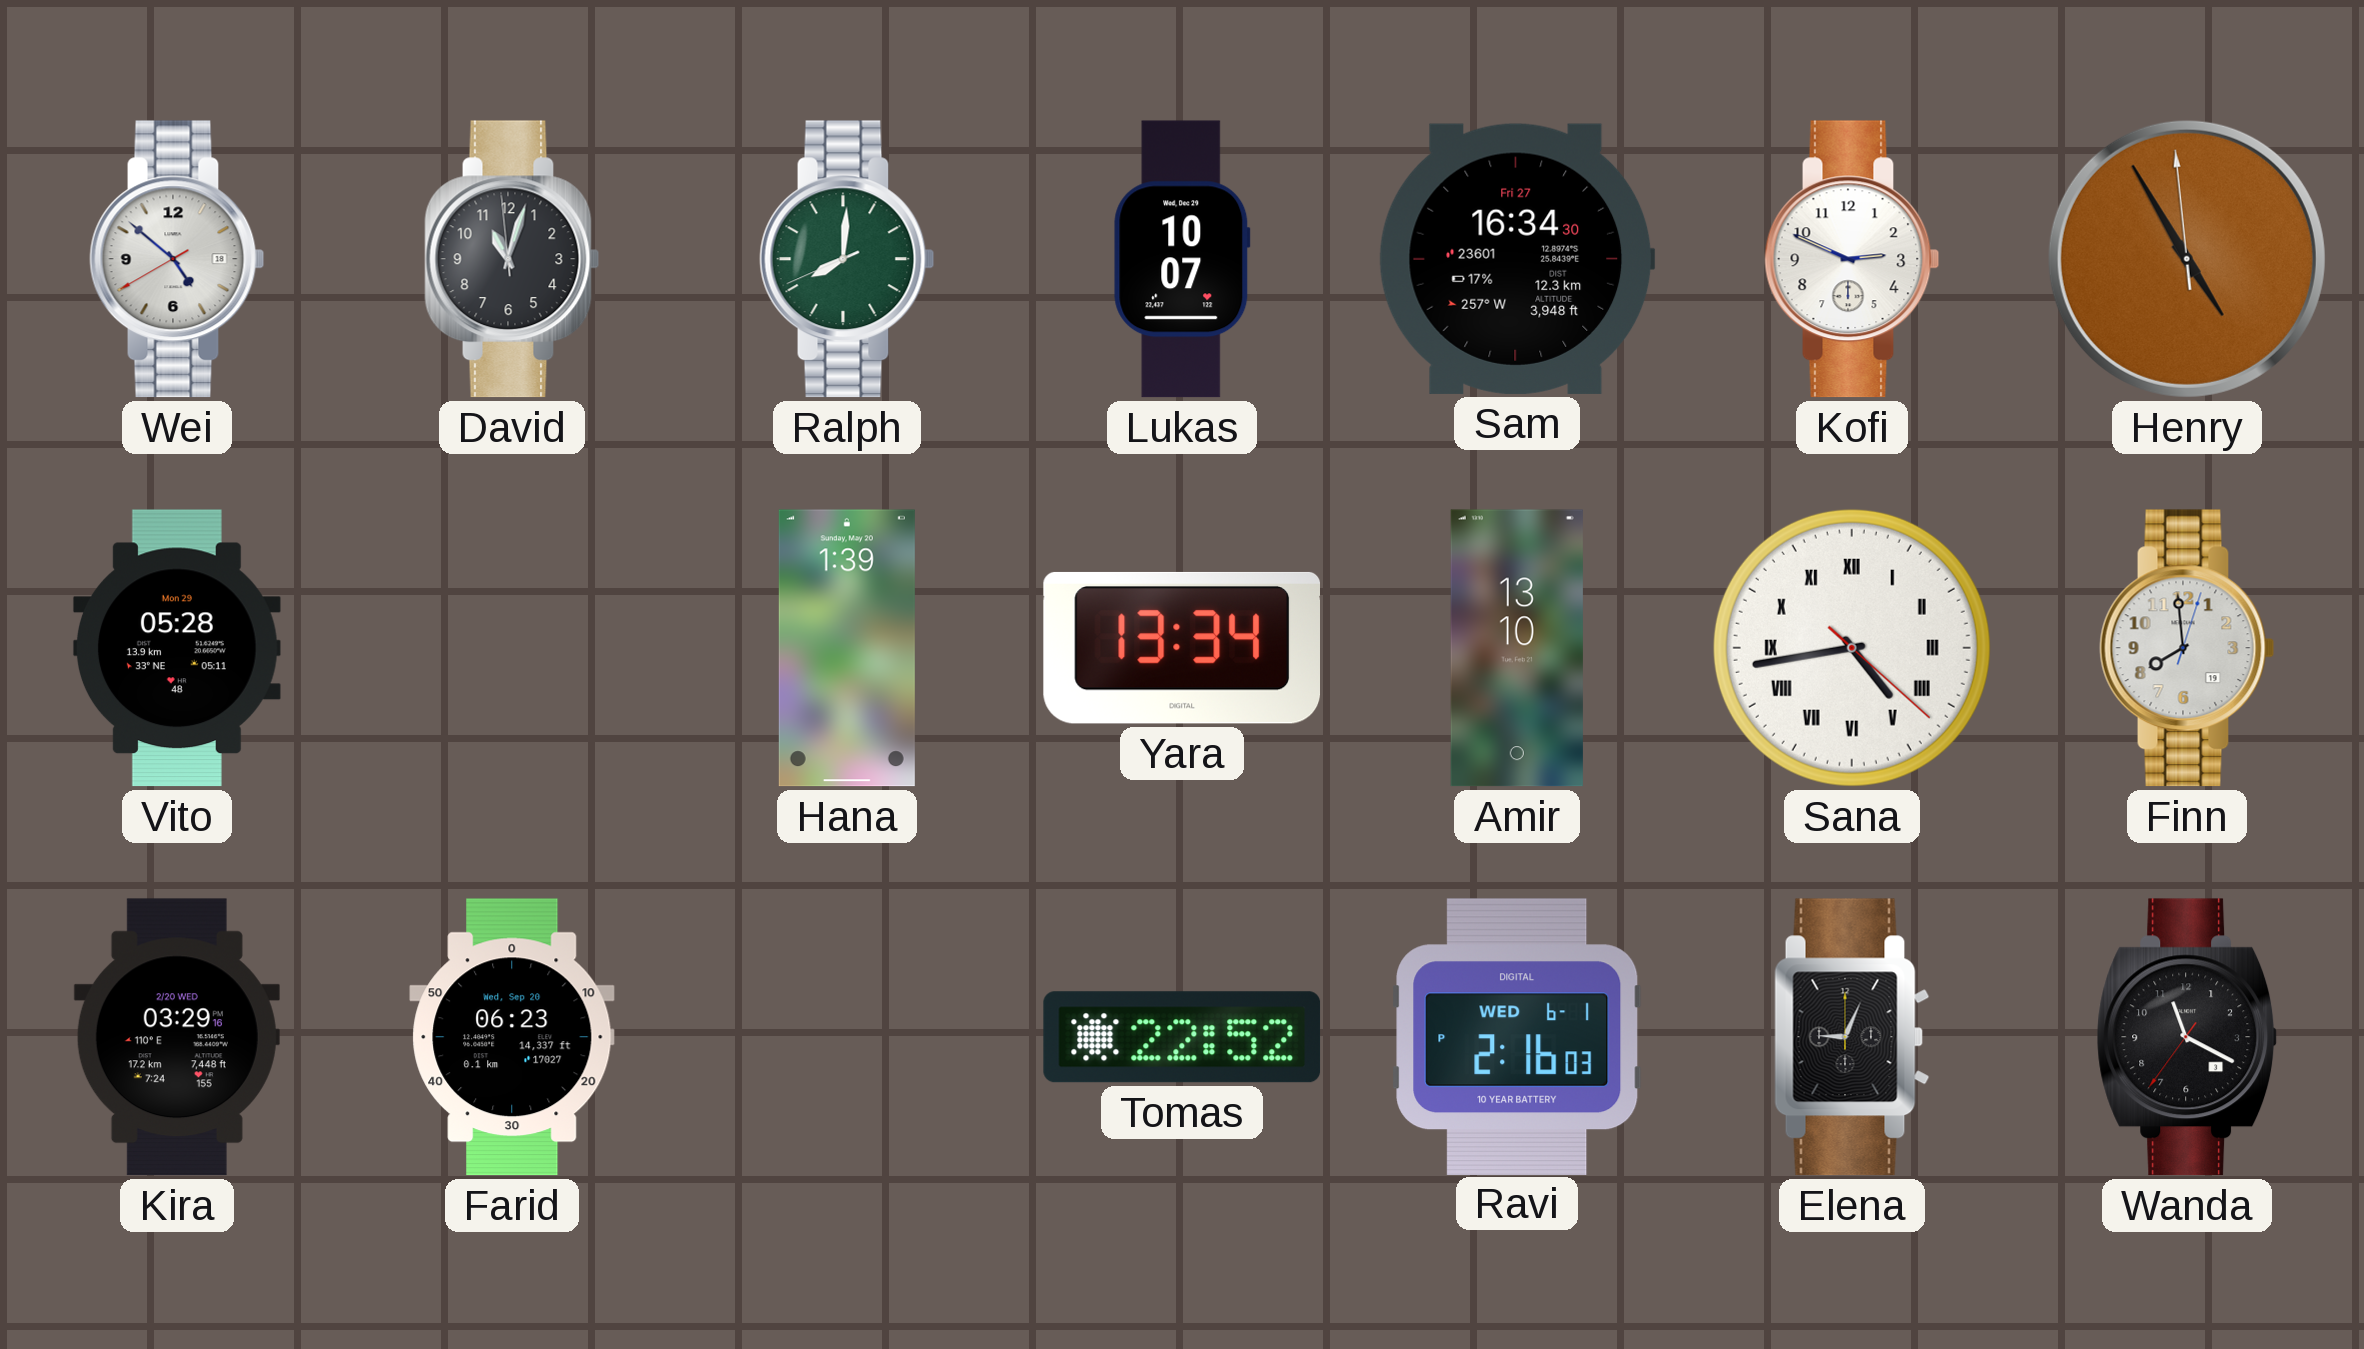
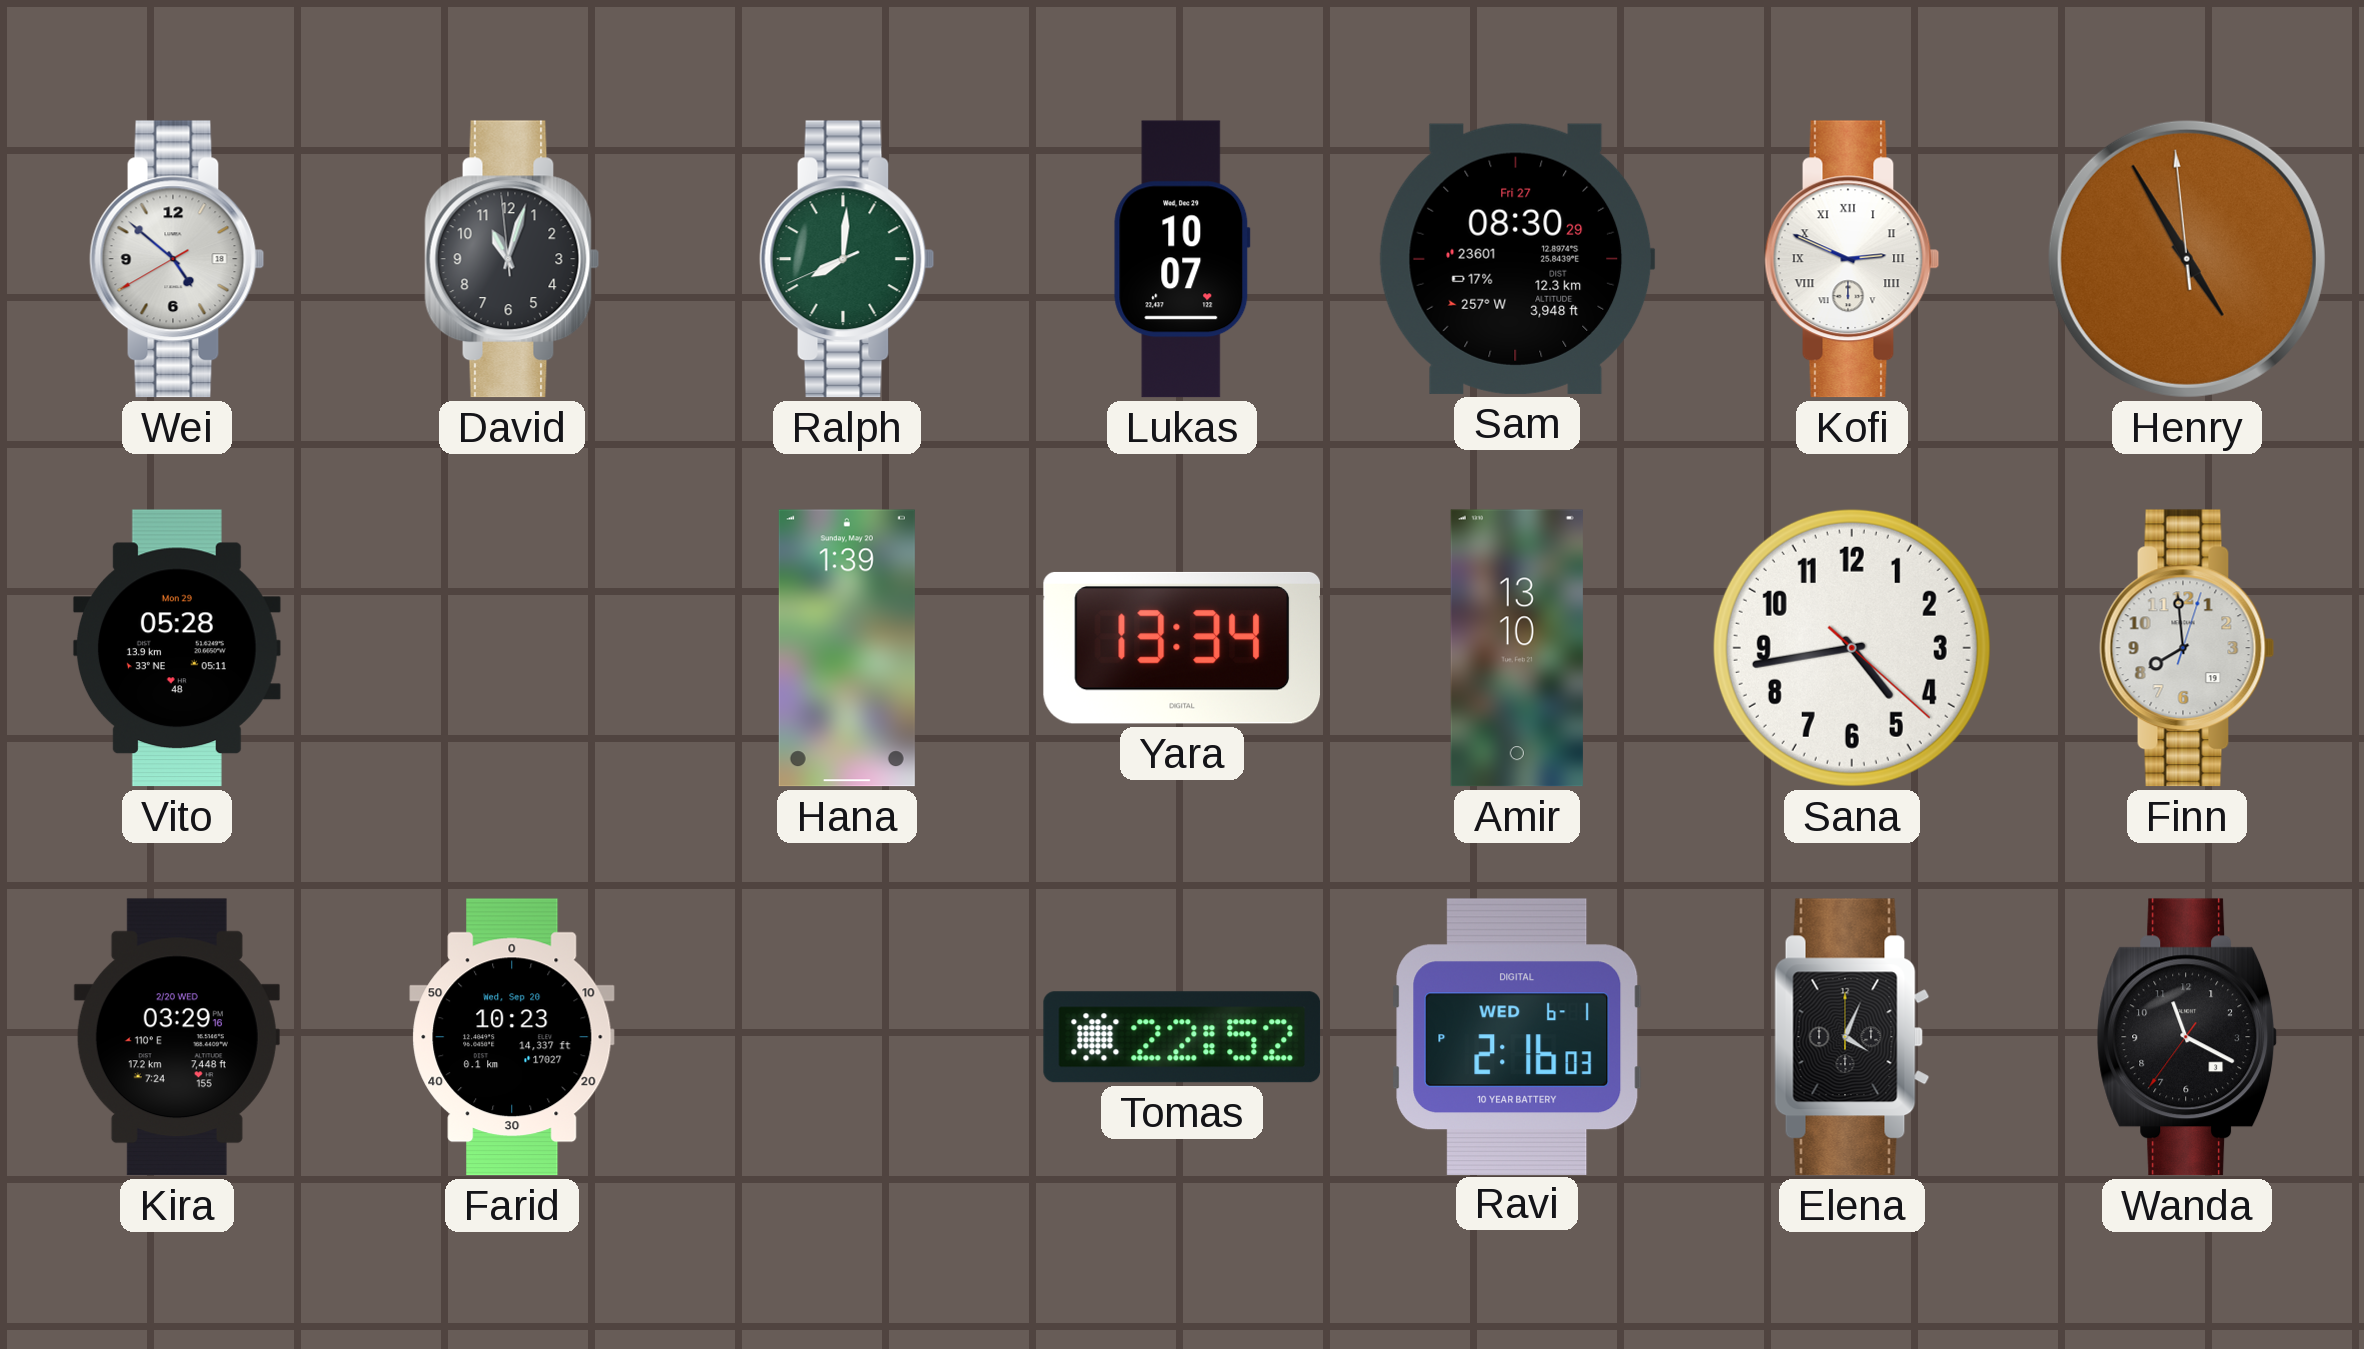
Sam: 16:34 -> 08:30 (1517, 259)
Kofi numerals: Arabic -> Roman (1852, 259)
Sana numerals: Roman -> Arabic (1852, 648)
Farid: 06:23 -> 10:23 (512, 1037)
Elena: 9:04 -> 4:04 (1852, 1037)
